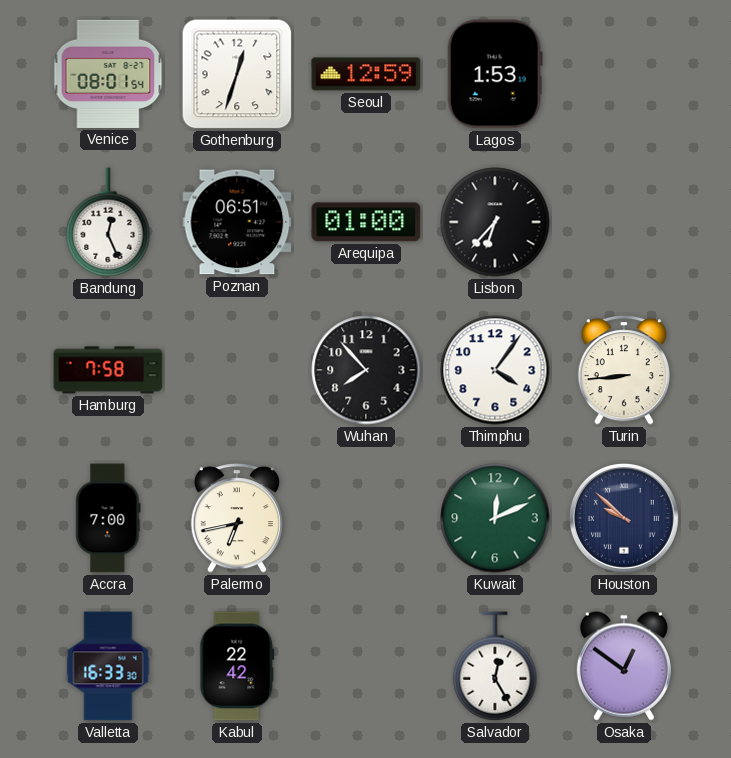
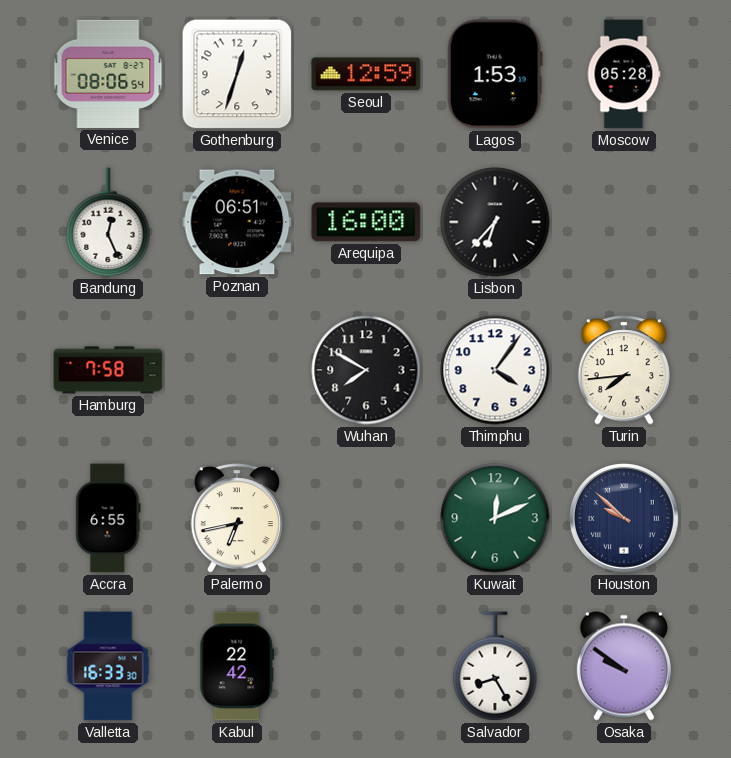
Venice: 08:01 -> 08:06 (108, 74)
Moscow: none -> 05:28 (624, 74)
Arequipa: 01:00 -> 16:00 (366, 222)
Wuhan: 7:53 -> 7:50 (366, 370)
Turin: 8:44 -> 7:44 (624, 370)
Accra: 7:00 -> 6:55 (108, 518)
Salvador: 12:25 -> 8:25 (495, 666)
Osaka: 12:51 -> 9:51 (624, 666)
